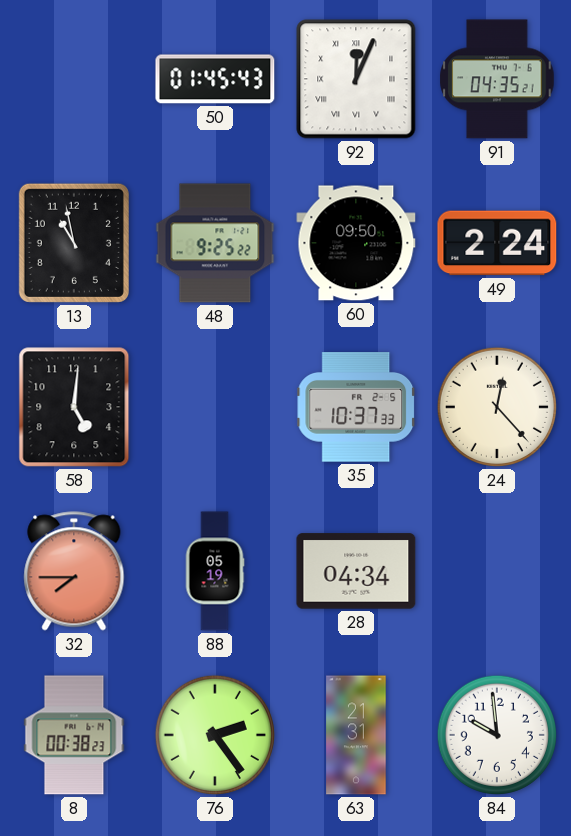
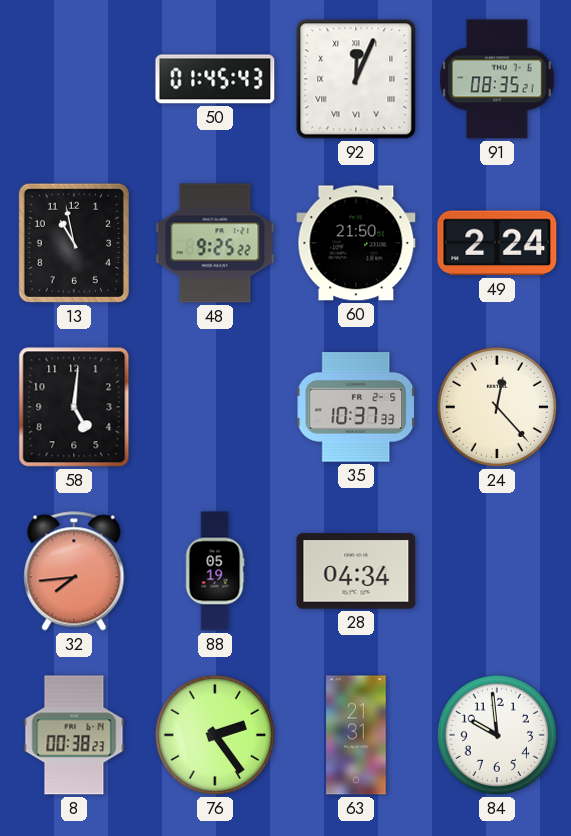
91: 04:35 -> 08:35 (497, 79)
60: 09:50 -> 21:50 (356, 243)
32: 7:45 -> 7:44 (74, 571)
